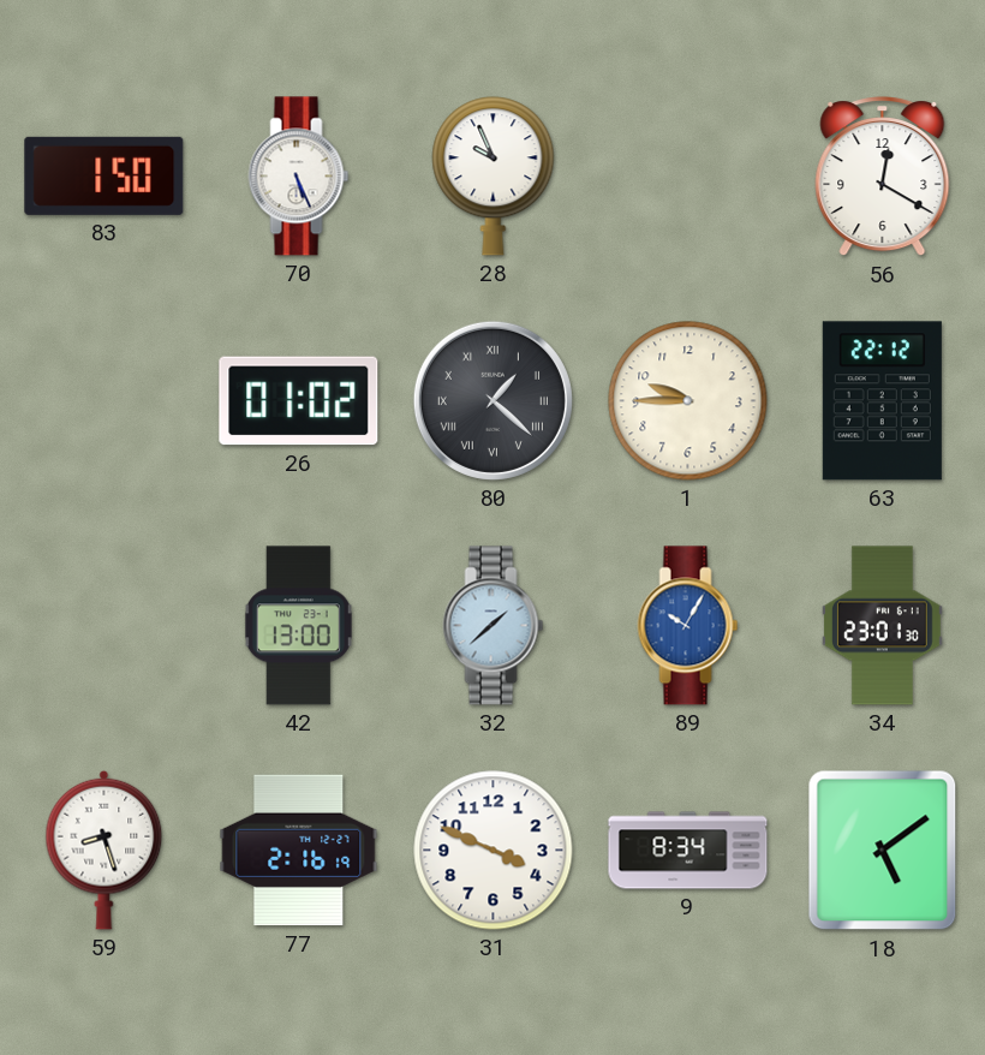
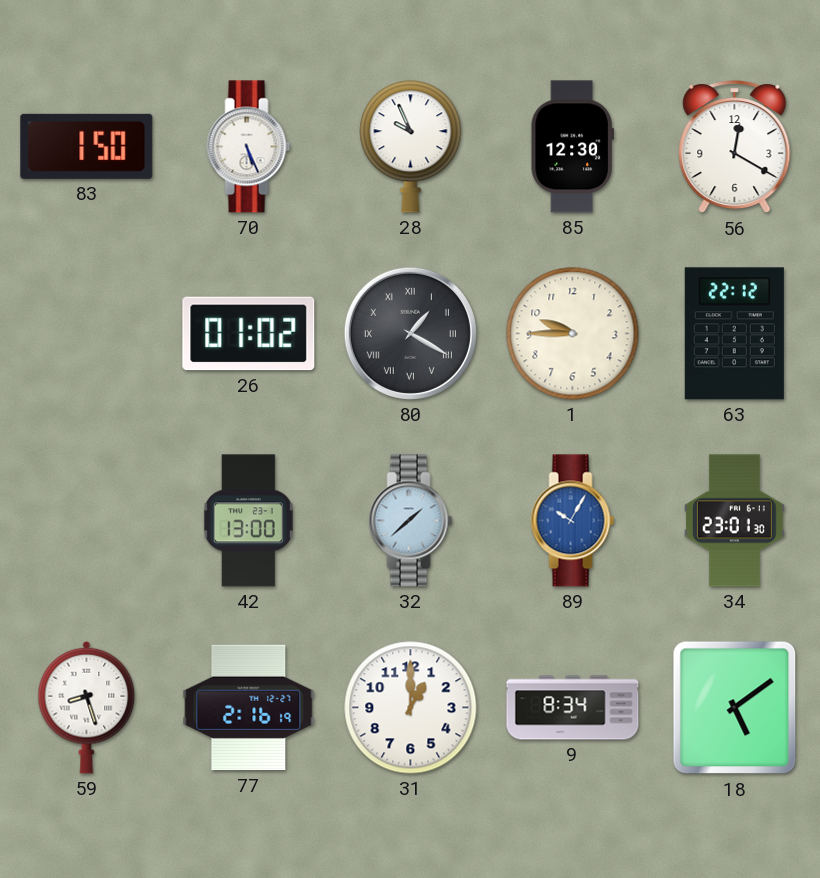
85: none -> 12:30 (572, 147)
80: 1:22 -> 1:20 (410, 333)
31: 3:49 -> 1:00 (411, 708)
